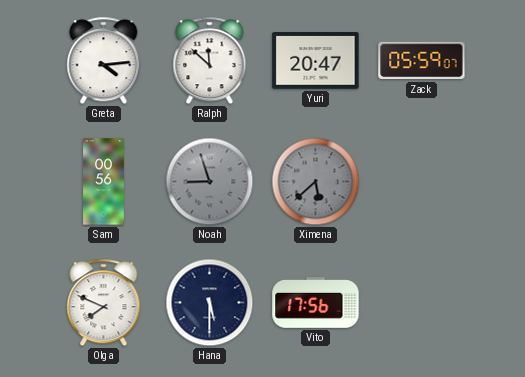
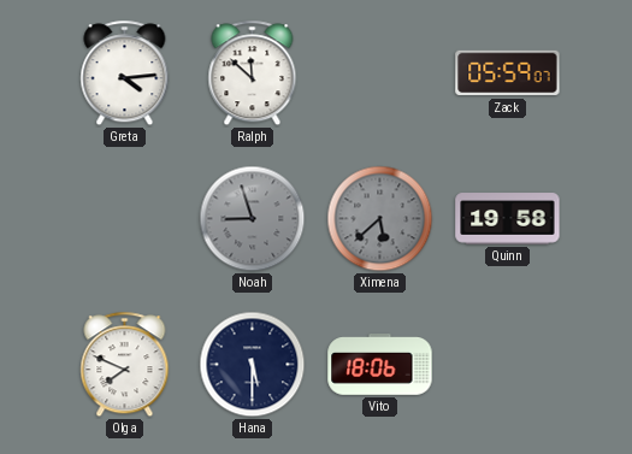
Yuri: 20:47 -> none (316, 61)
Sam: 00:56 -> none (104, 182)
Quinn: none -> 19:58 (508, 219)
Vito: 17:56 -> 18:06 (380, 365)
